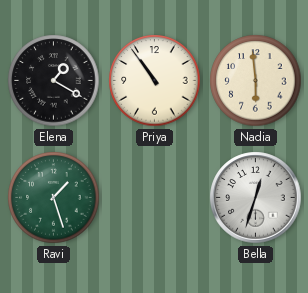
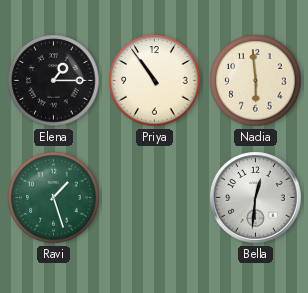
Elena: 1:20 -> 1:15 (54, 81)
Bella: 12:33 -> 12:31 (256, 198)
